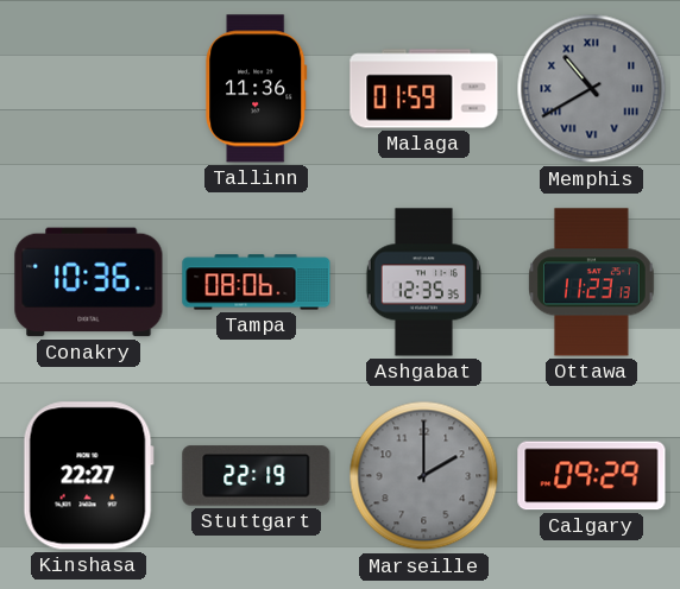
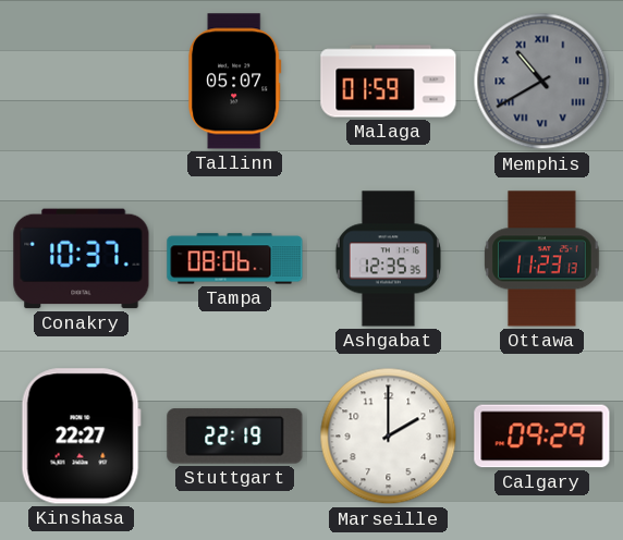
Tallinn: 11:36 -> 05:07 (235, 82)
Conakry: 10:36 -> 10:37 (82, 259)
Marseille dial: grey -> white (389, 437)
